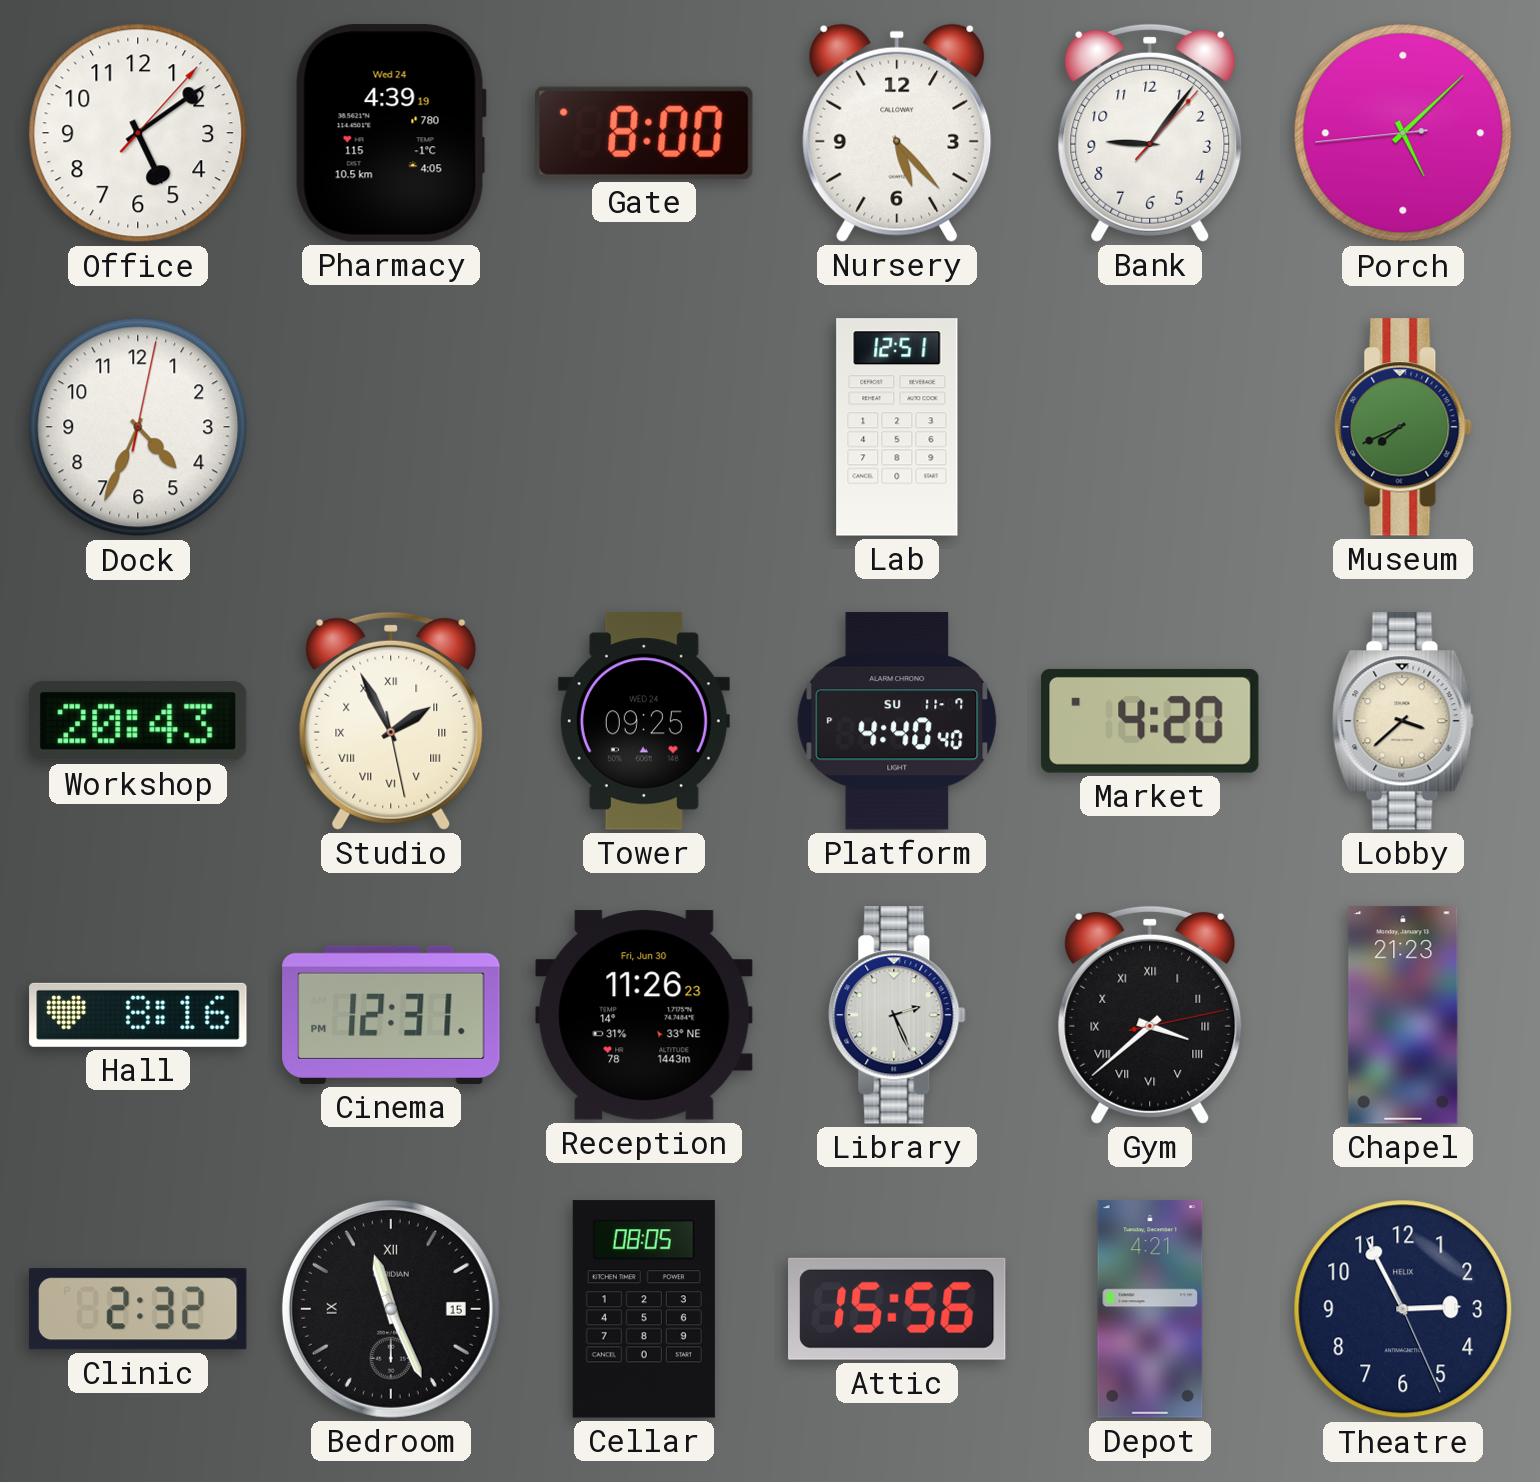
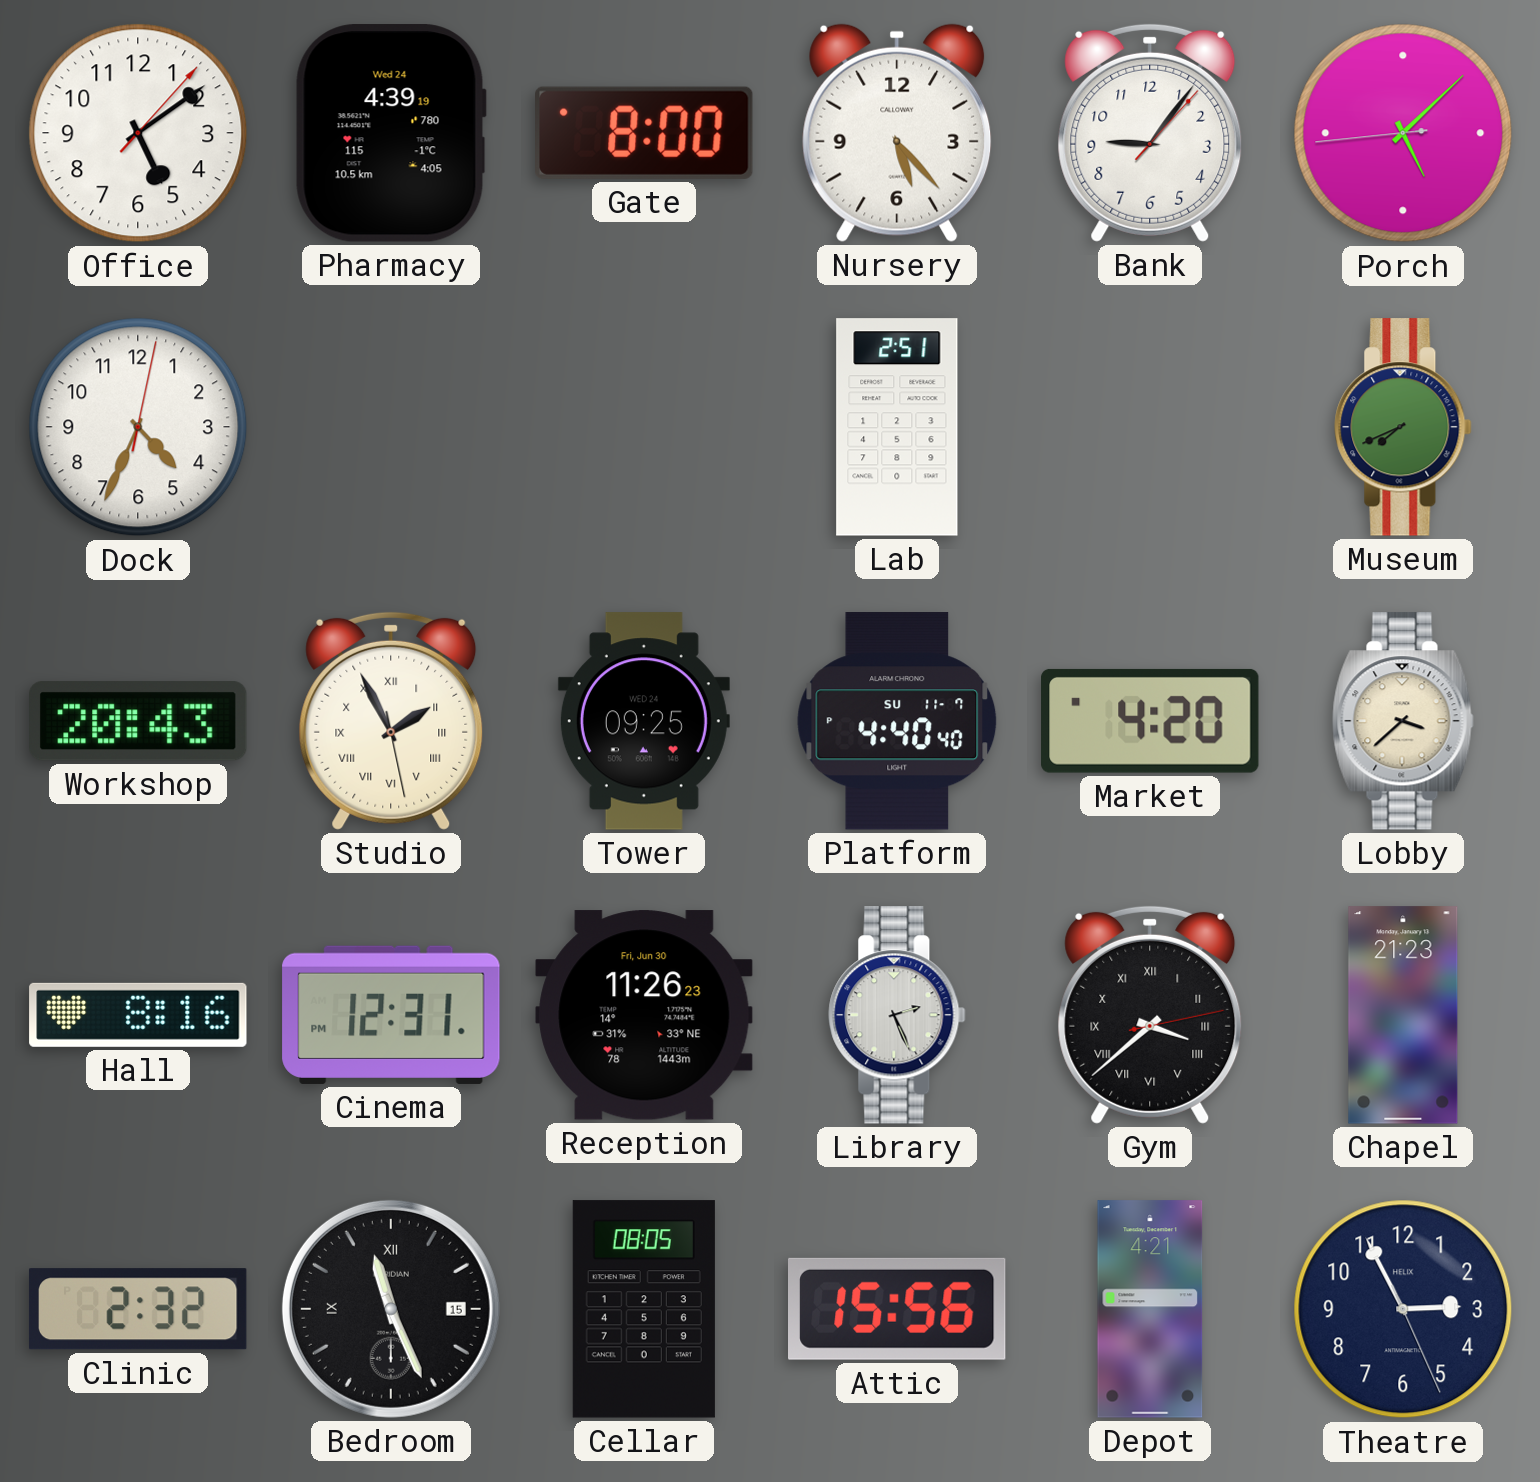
Lab: 12:51 -> 2:51 (897, 427)
